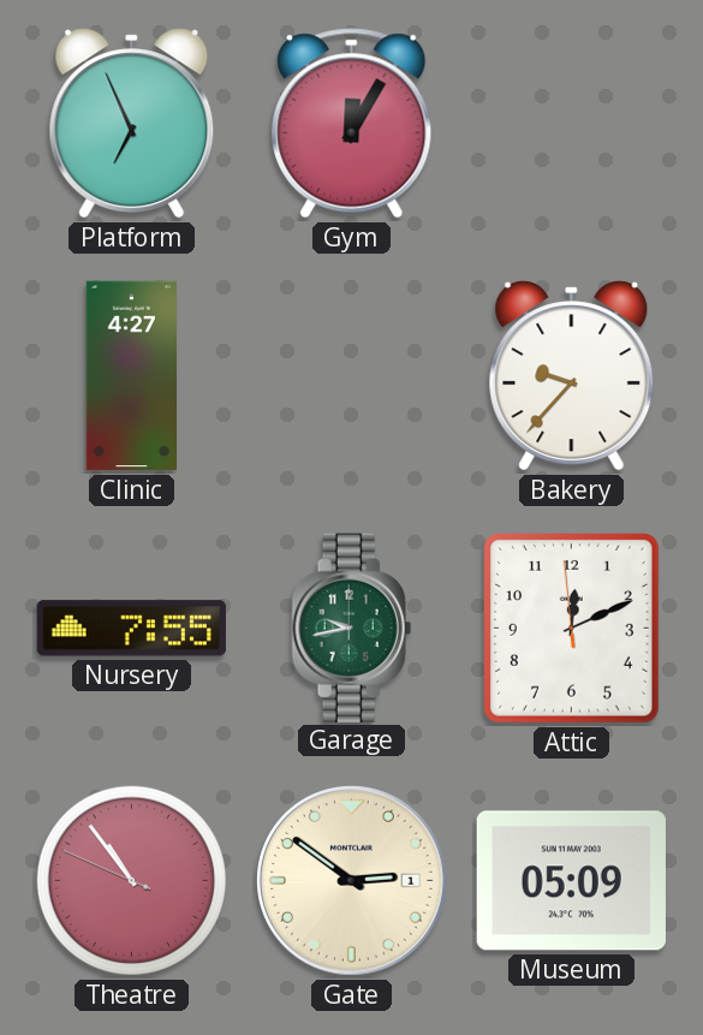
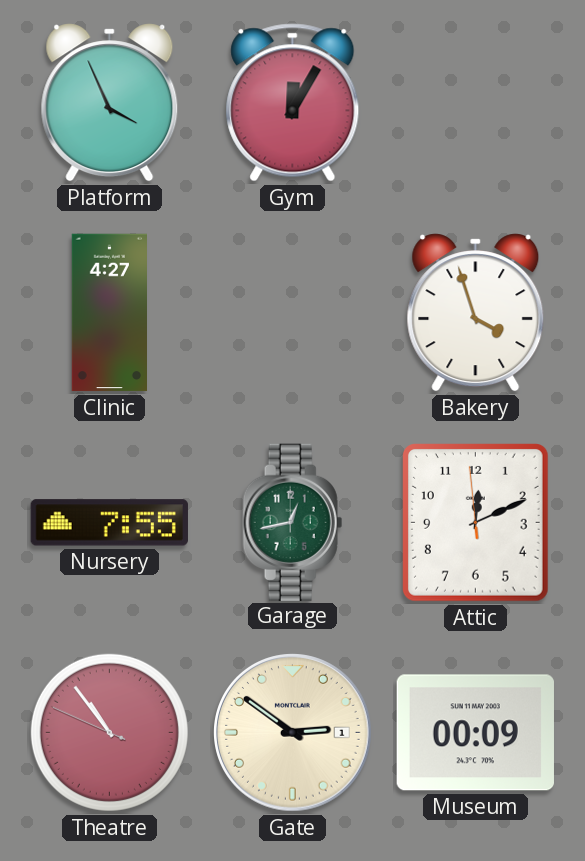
Platform: 6:56 -> 3:56 (110, 103)
Bakery: 9:37 -> 3:57 (476, 313)
Garage: 9:43 -> 12:43 (293, 522)
Museum: 05:09 -> 00:09 (475, 733)
